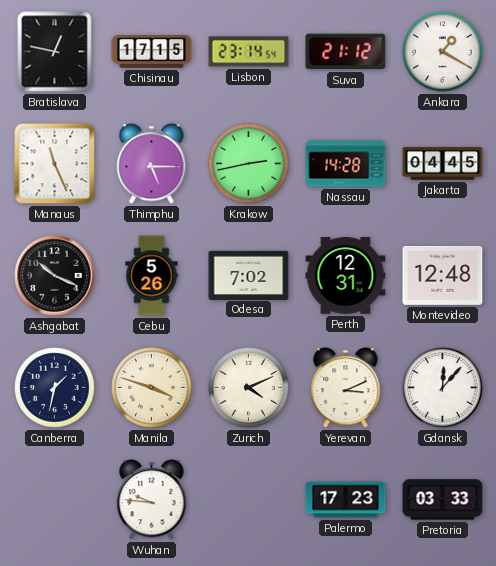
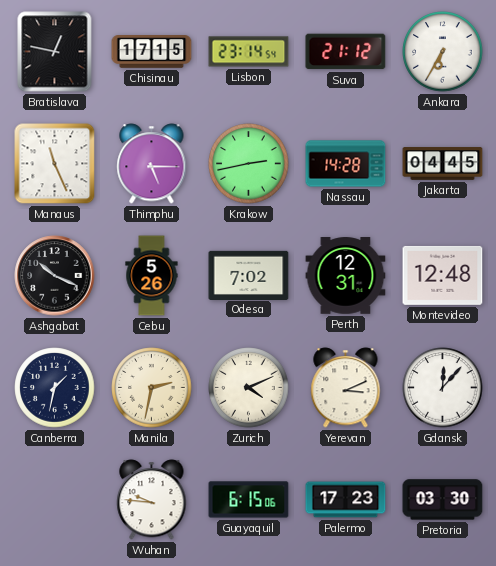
Ankara: 1:20 -> 6:35 (443, 52)
Manila: 3:48 -> 2:32 (152, 388)
Guayaquil: none -> 6:15 (249, 500)
Pretoria: 03:33 -> 03:30 (443, 500)
